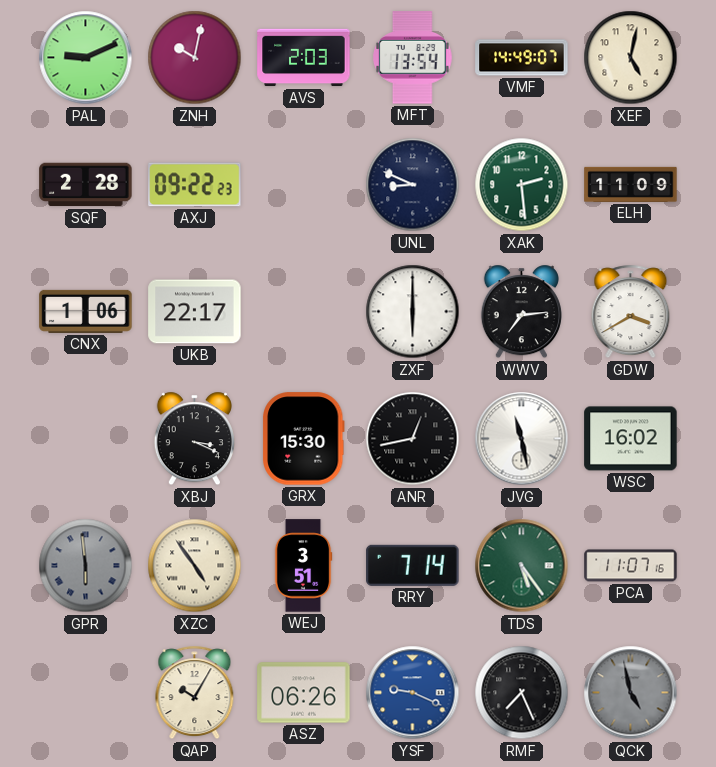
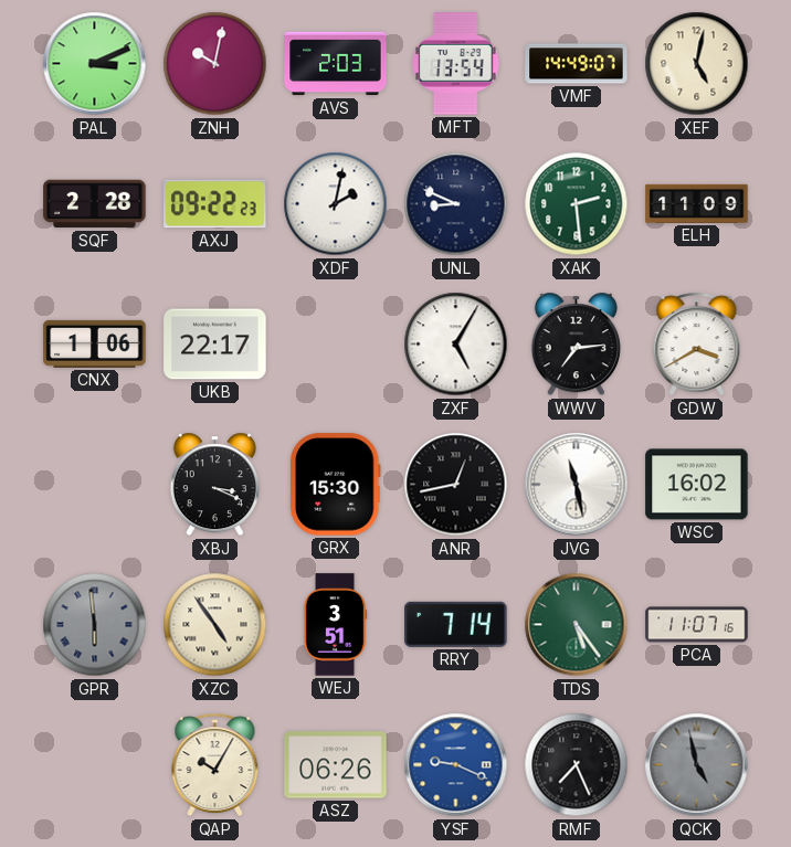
PAL: 9:11 -> 3:11 (95, 64)
XDF: none -> 2:02 (336, 204)
ZXF: 6:00 -> 5:05 (456, 345)
